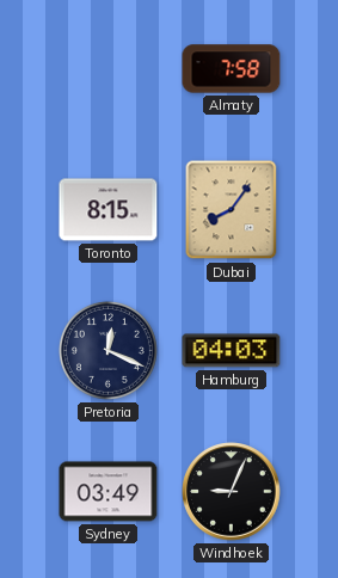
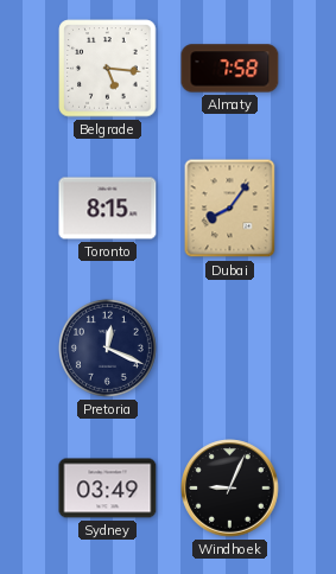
Belgrade: none -> 5:16 (108, 69)
Hamburg: 04:03 -> none (232, 351)
